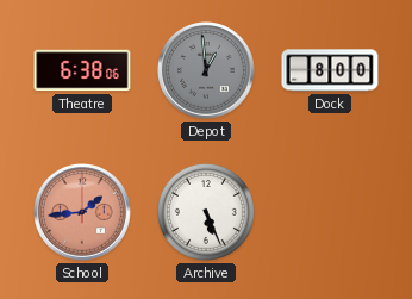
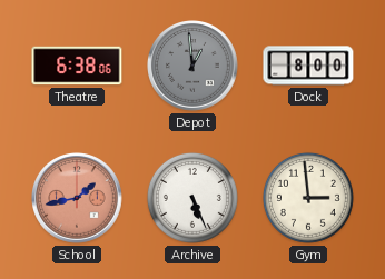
School: 1:44 -> 1:43 (78, 199)
Gym: none -> 2:59 (308, 198)
